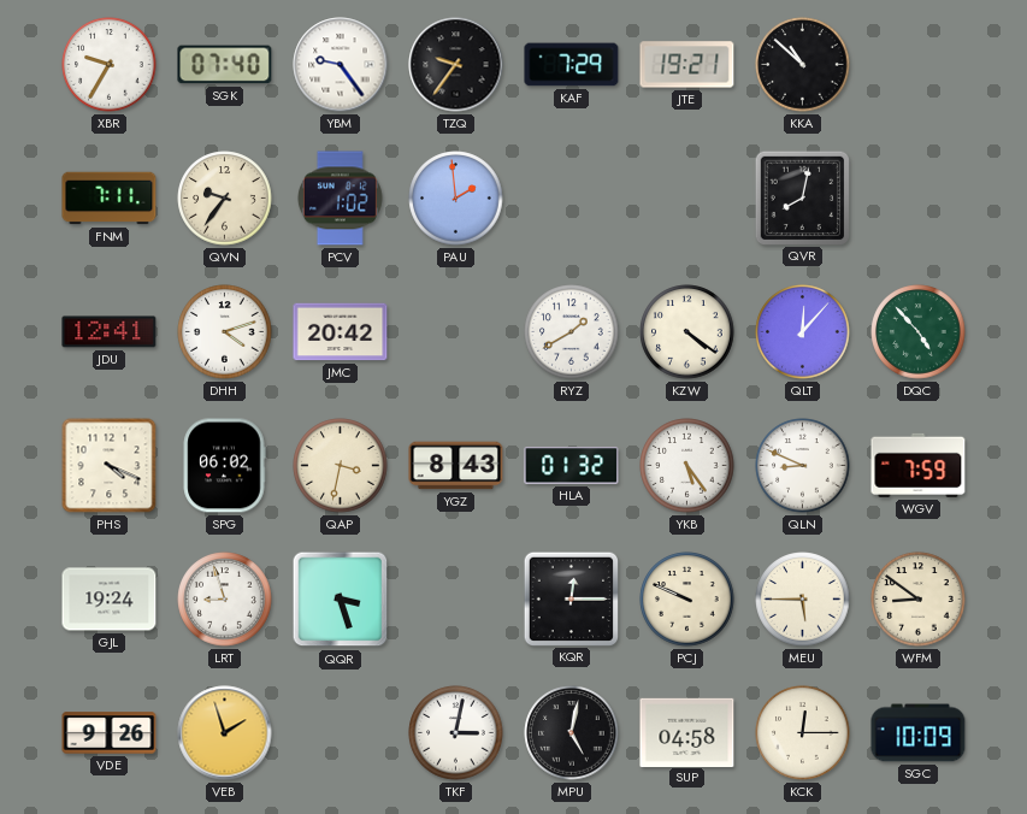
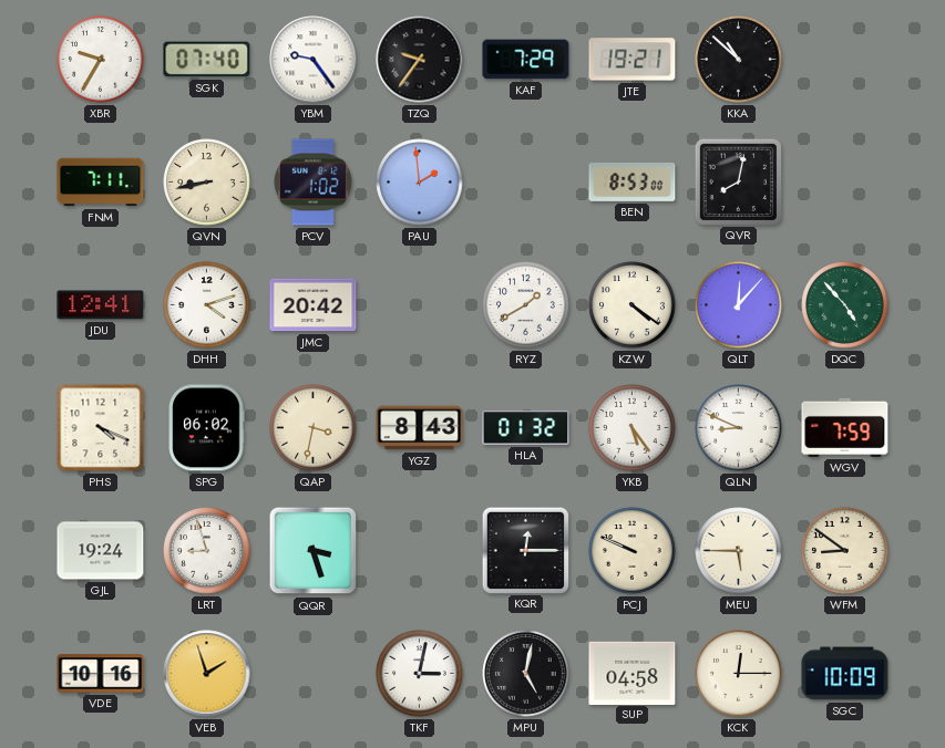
QVN: 9:36 -> 8:43 (207, 183)
BEN: none -> 8:53 (633, 181)
VDE: 9:26 -> 10:16 (101, 674)
